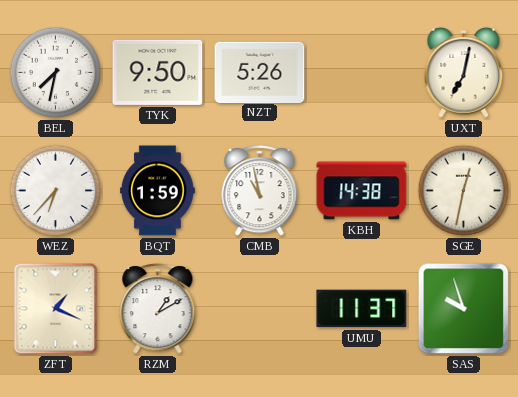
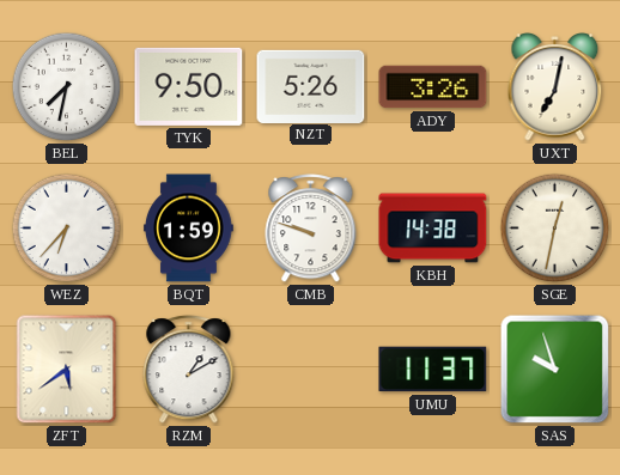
ADY: none -> 3:26 (433, 87)
CMB: 10:58 -> 9:48 (311, 229)
ZFT: 1:19 -> 5:39 (67, 370)
